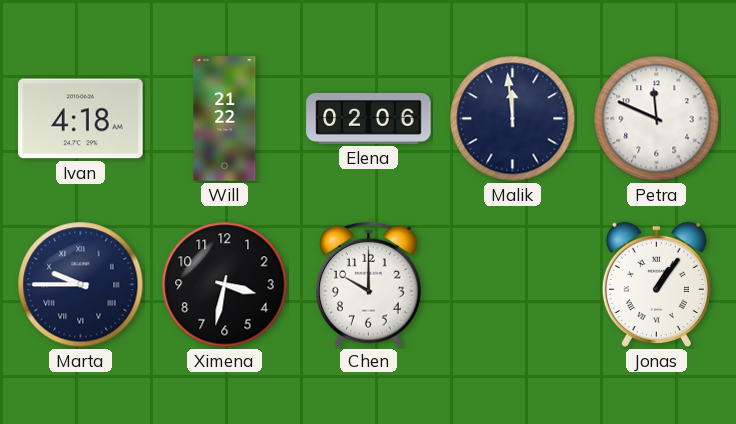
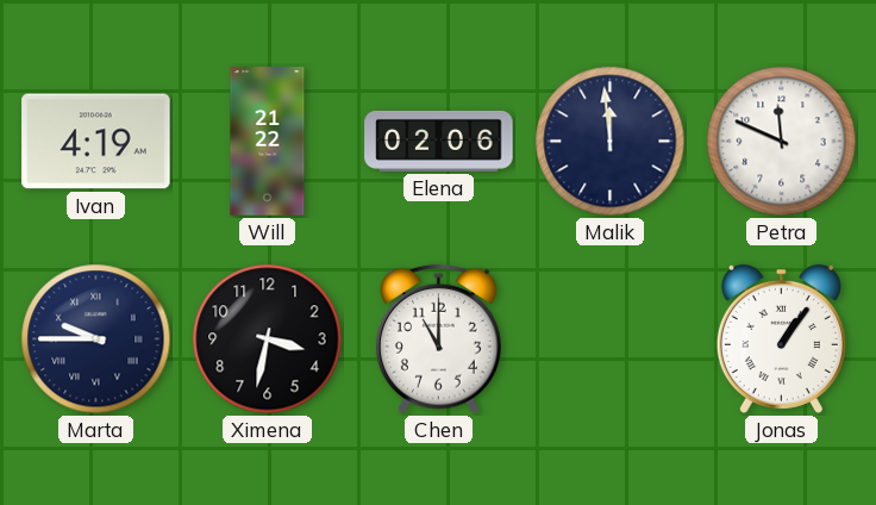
Ivan: 4:18 -> 4:19 (96, 142)
Chen: 10:00 -> 11:00 (438, 339)
